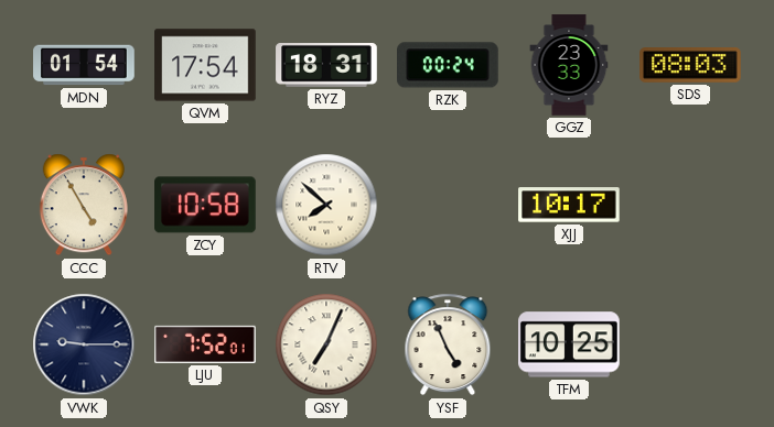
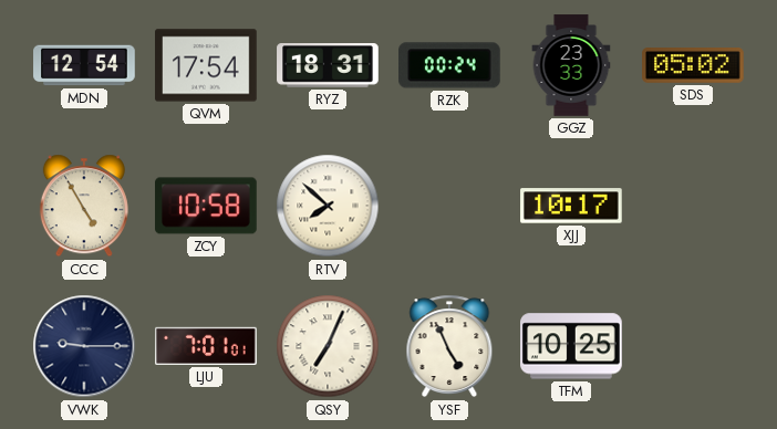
MDN: 01:54 -> 12:54 (84, 65)
SDS: 08:03 -> 05:02 (693, 66)
LJU: 7:52 -> 7:01 (206, 346)
